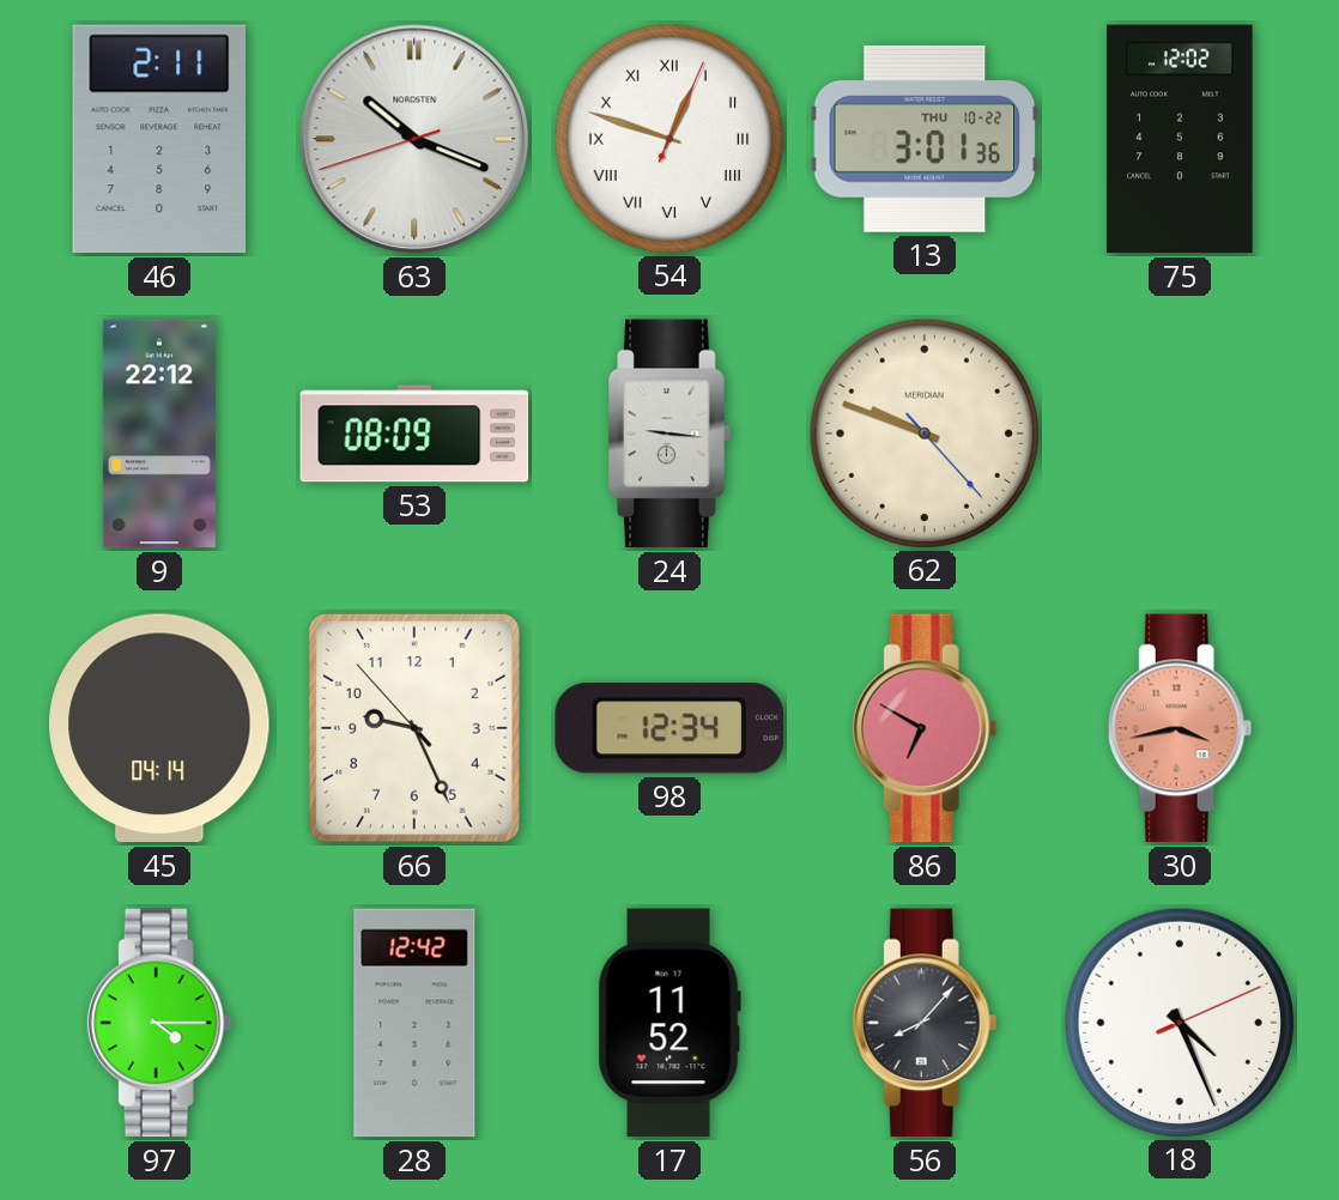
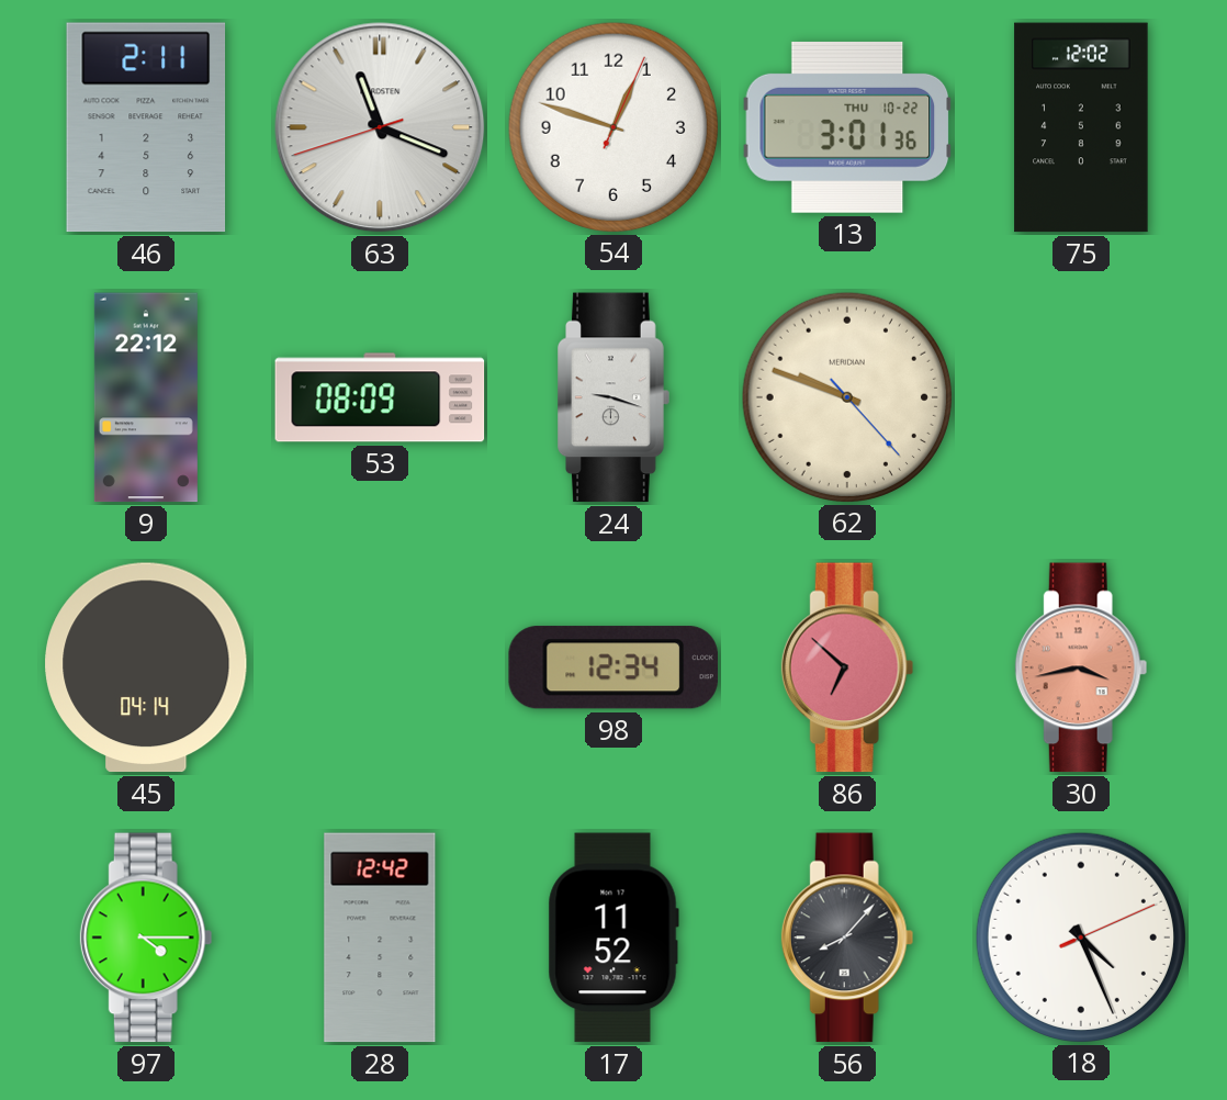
63: 10:18 -> 11:18 (380, 127)
54 numerals: Roman -> Arabic (612, 126)
24: 9:16 -> 9:18 (613, 397)
66: 9:25 -> none (414, 728)
86: 6:50 -> 6:52 (847, 667)
